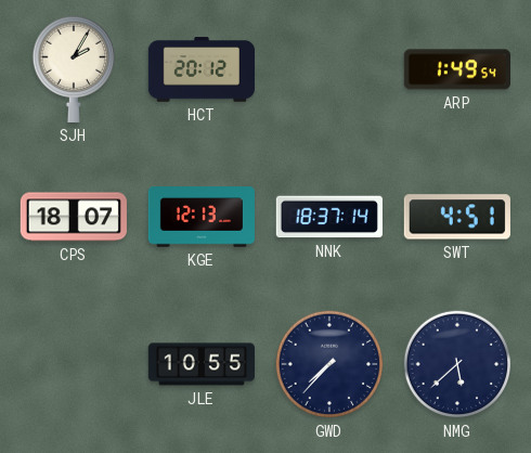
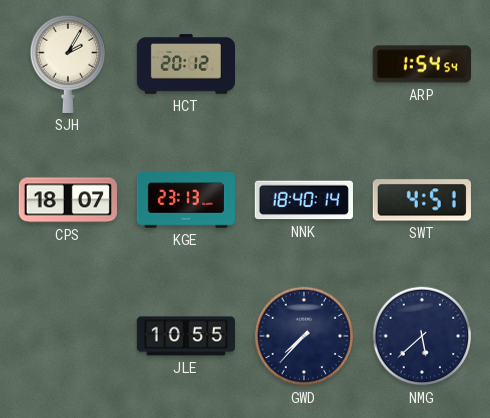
ARP: 1:49 -> 1:54 (422, 64)
KGE: 12:13 -> 23:13 (186, 200)
NNK: 18:37 -> 18:40 (304, 200)
